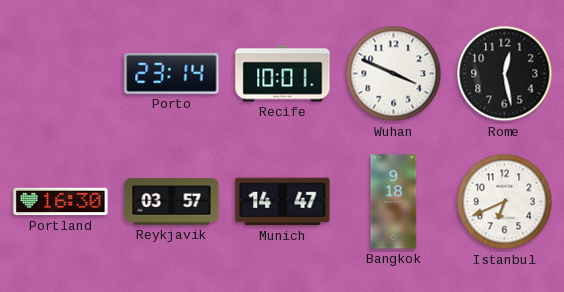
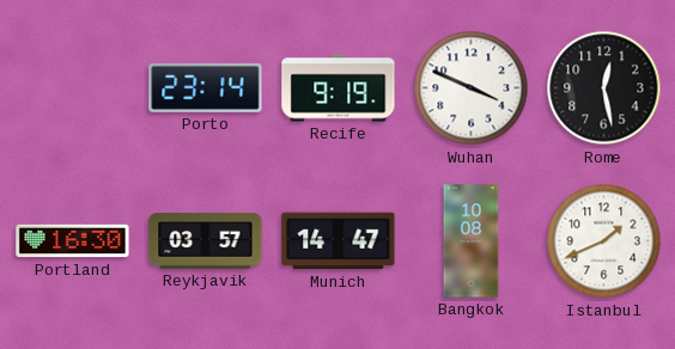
Recife: 10:01 -> 9:19 (339, 88)
Bangkok: 9:18 -> 10:08 (472, 241)
Istanbul: 6:41 -> 1:41 (604, 241)
